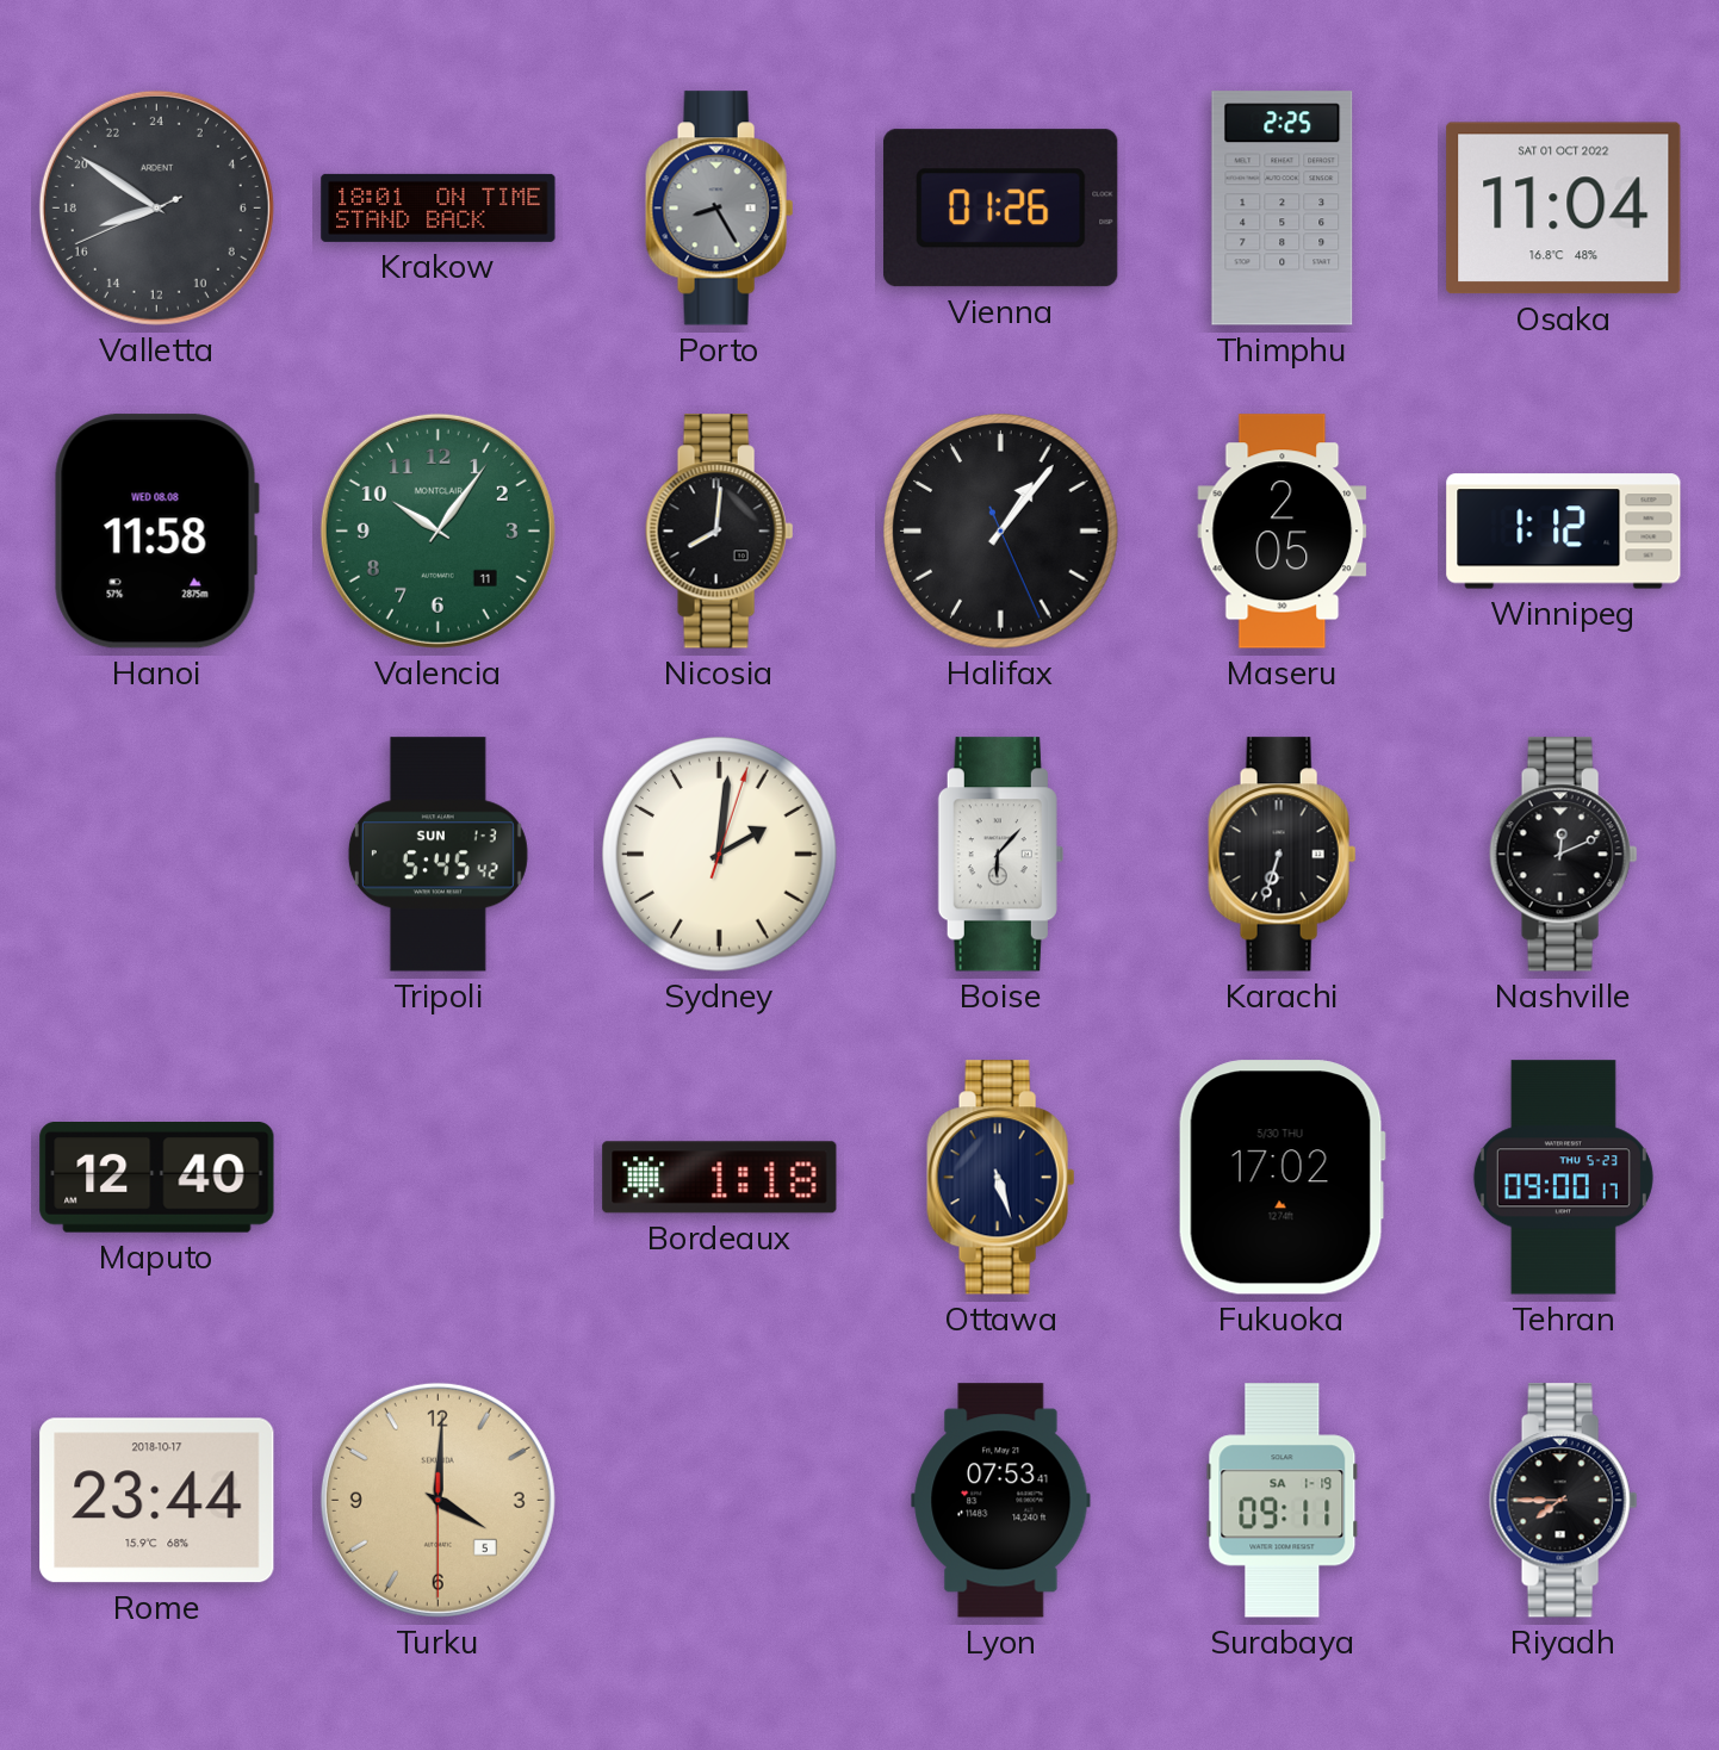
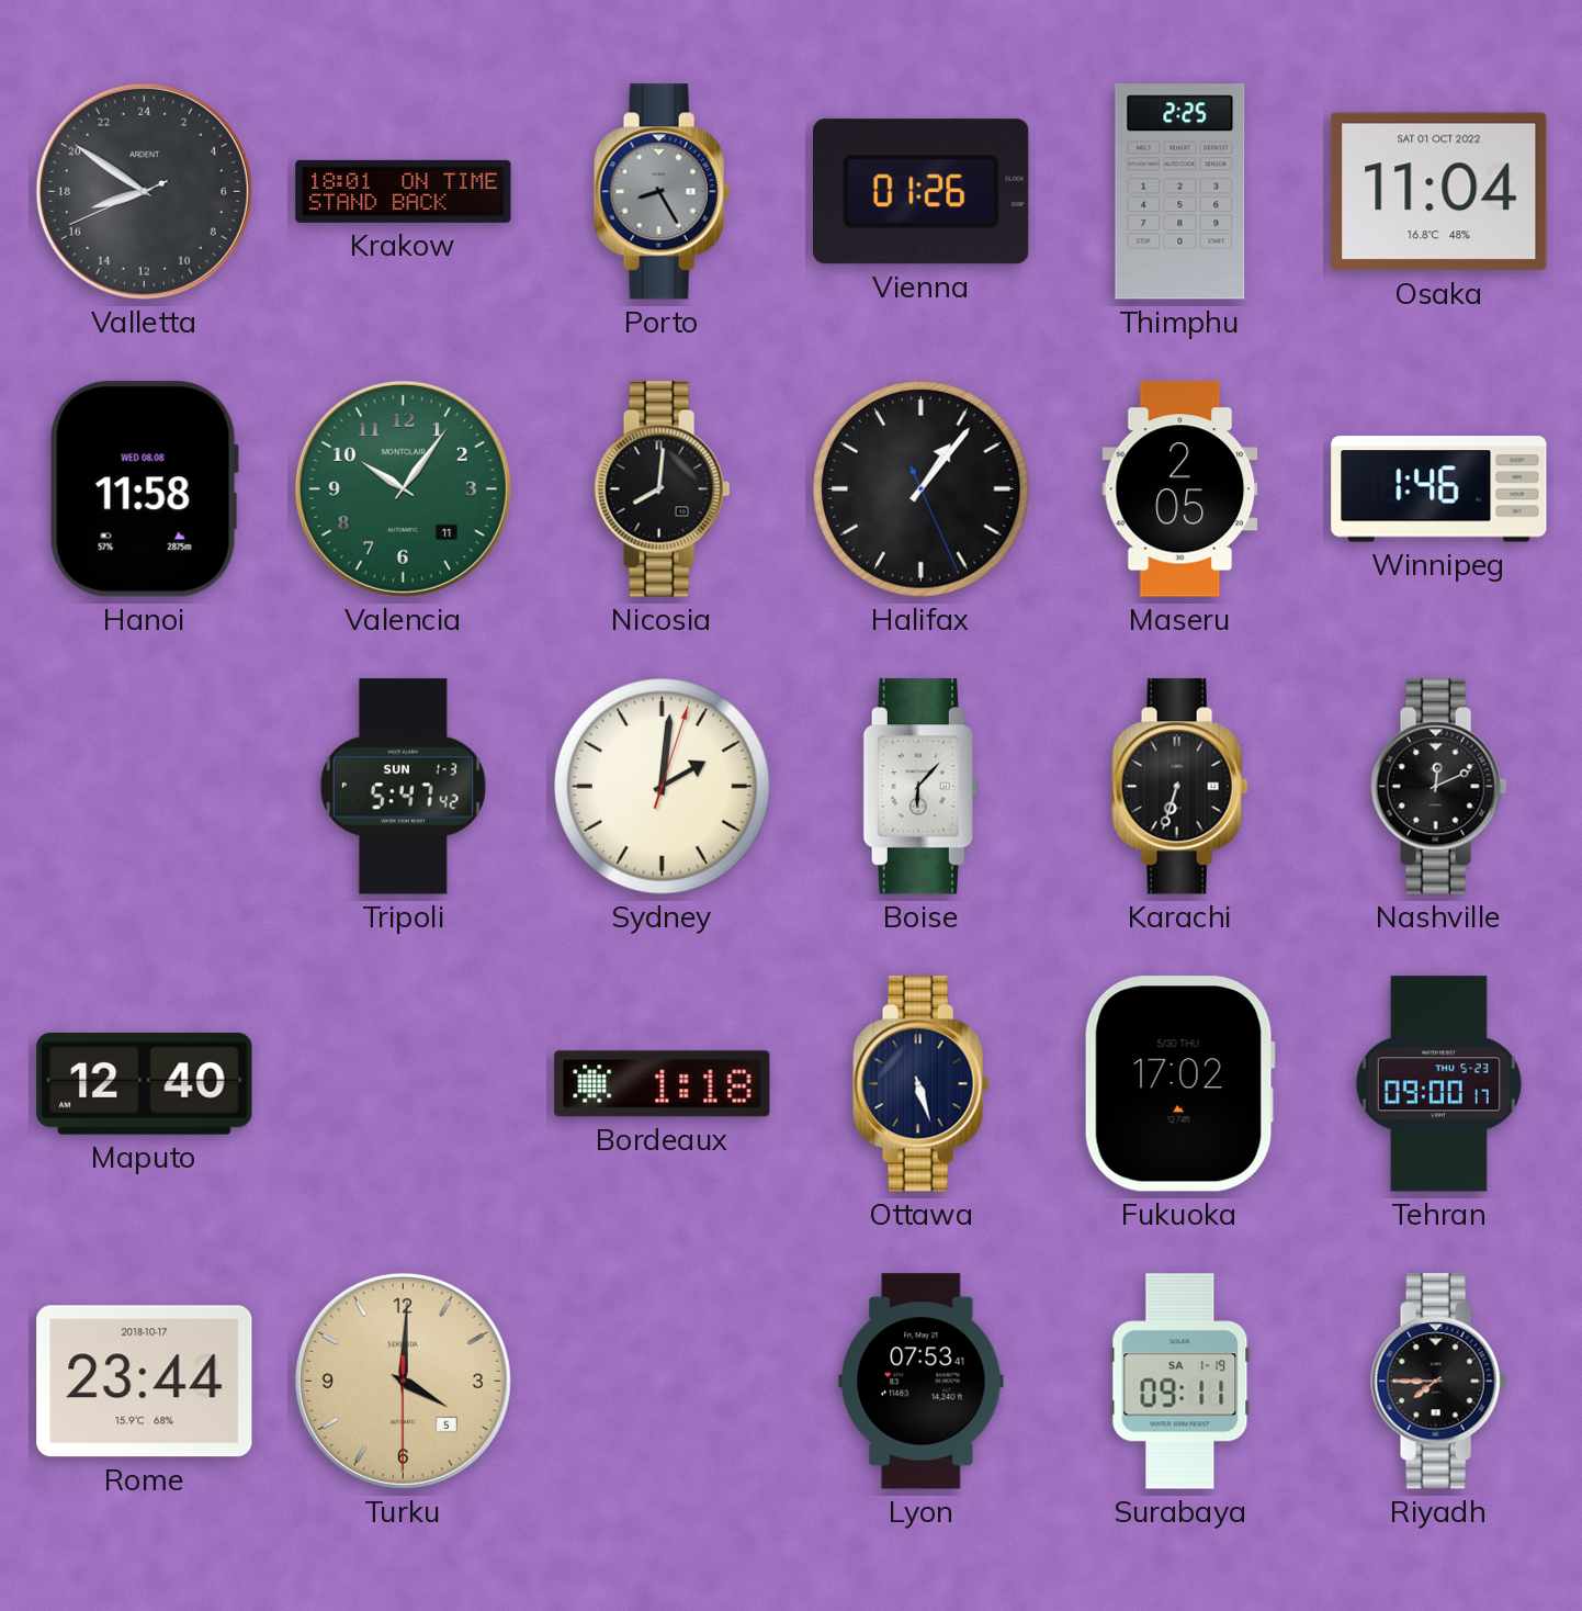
Winnipeg: 1:12 -> 1:46 (1439, 489)
Tripoli: 5:45 -> 5:47 (403, 787)
